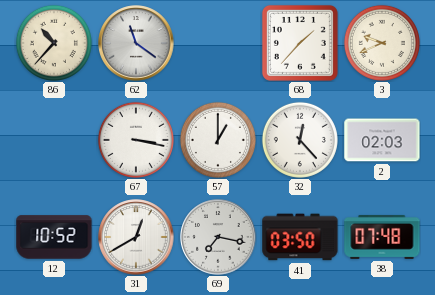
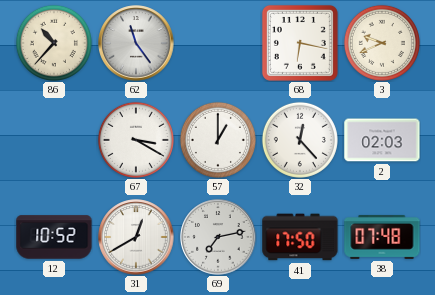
62: 11:21 -> 11:24 (136, 43)
68: 1:37 -> 6:17 (300, 43)
67: 3:17 -> 3:20 (136, 140)
69: 7:17 -> 7:13 (218, 237)
41: 03:50 -> 17:50 (300, 237)
